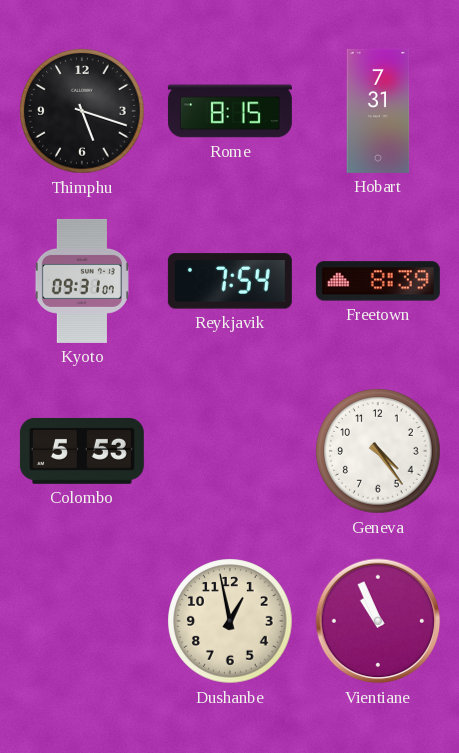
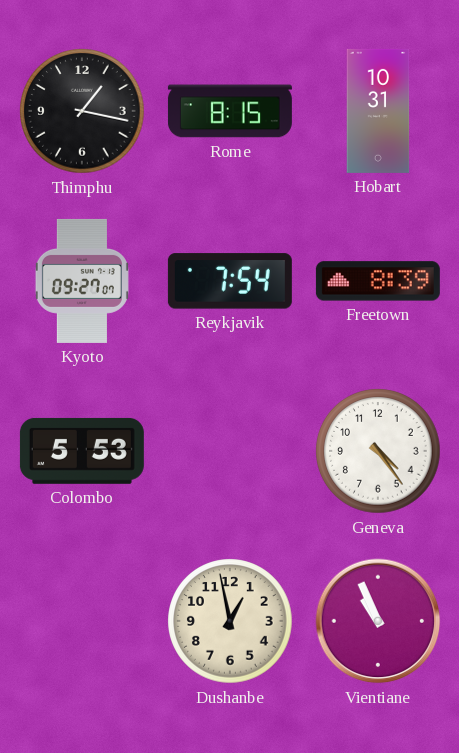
Thimphu: 5:18 -> 1:17 (82, 111)
Hobart: 7:31 -> 10:31 (378, 111)
Kyoto: 09:31 -> 09:27 (82, 281)
